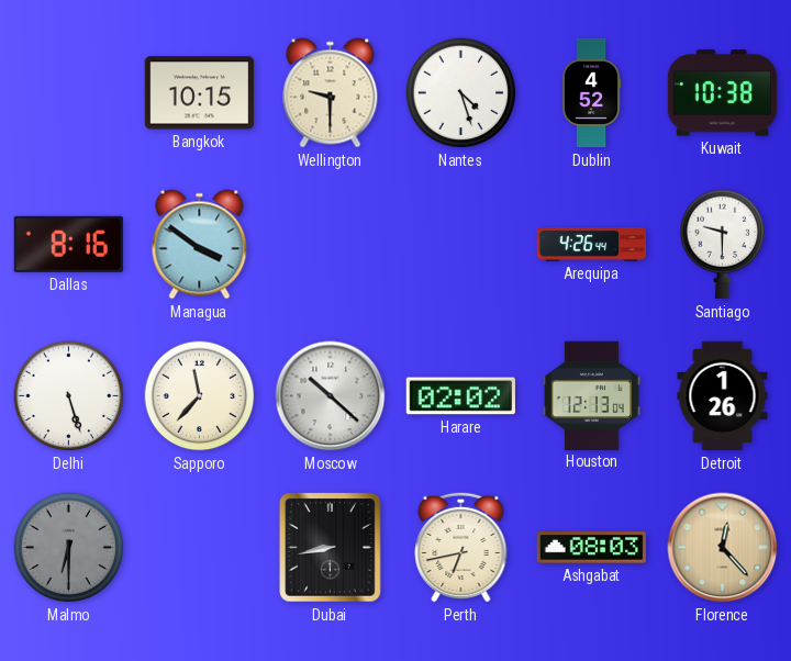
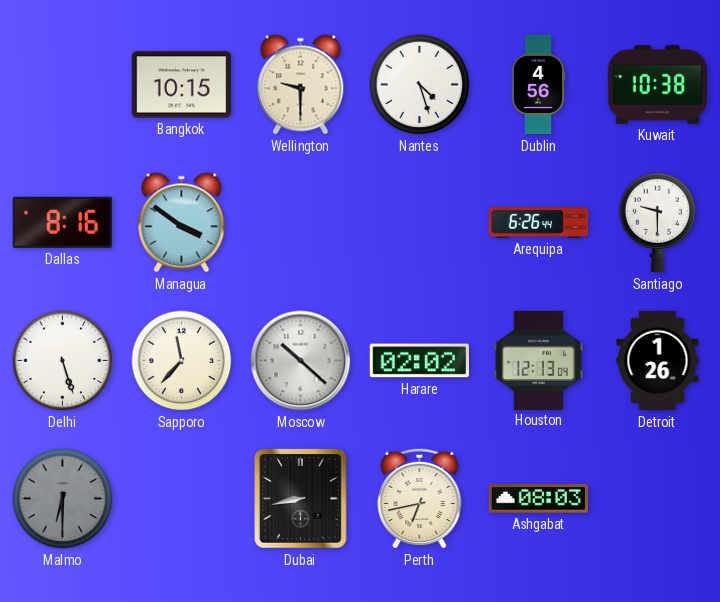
Dublin: 4:52 -> 4:56 (538, 85)
Arequipa: 4:26 -> 6:26 (539, 223)
Florence: 12:23 -> none (723, 548)
